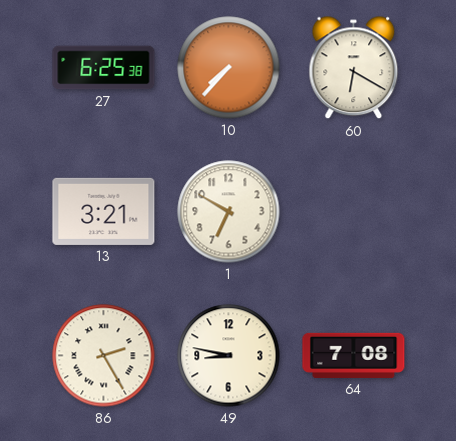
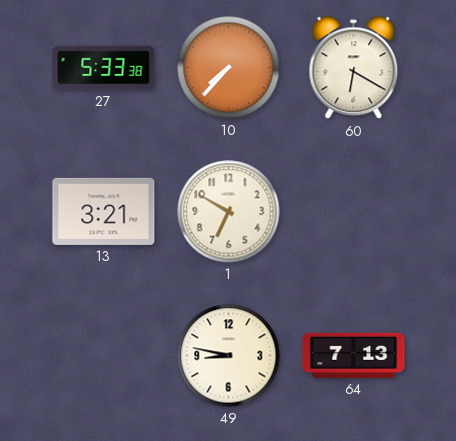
27: 6:25 -> 5:33 (104, 68)
86: 2:25 -> none (104, 356)
64: 7:08 -> 7:13 (354, 355)
